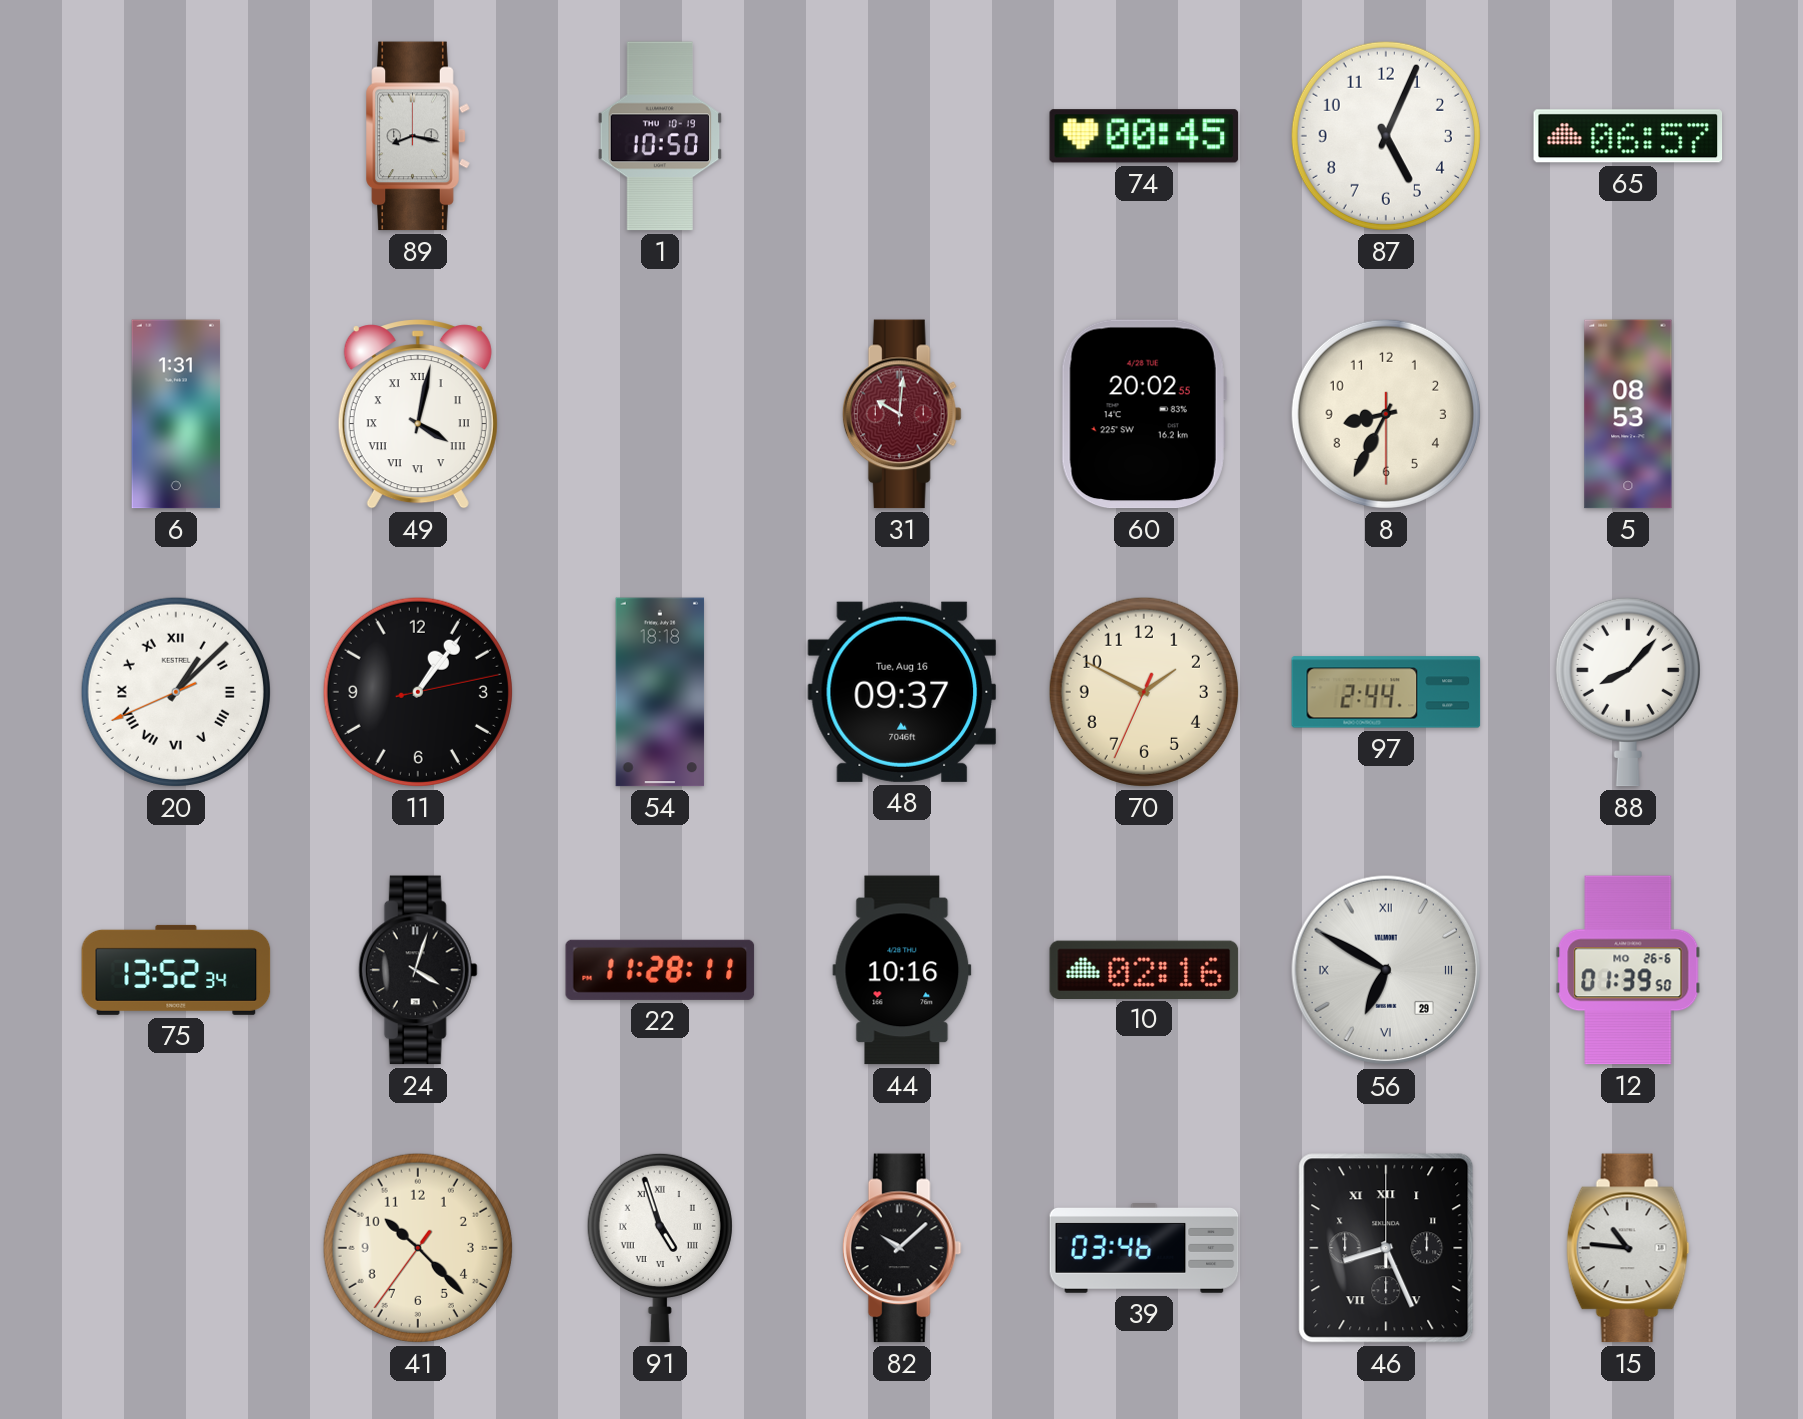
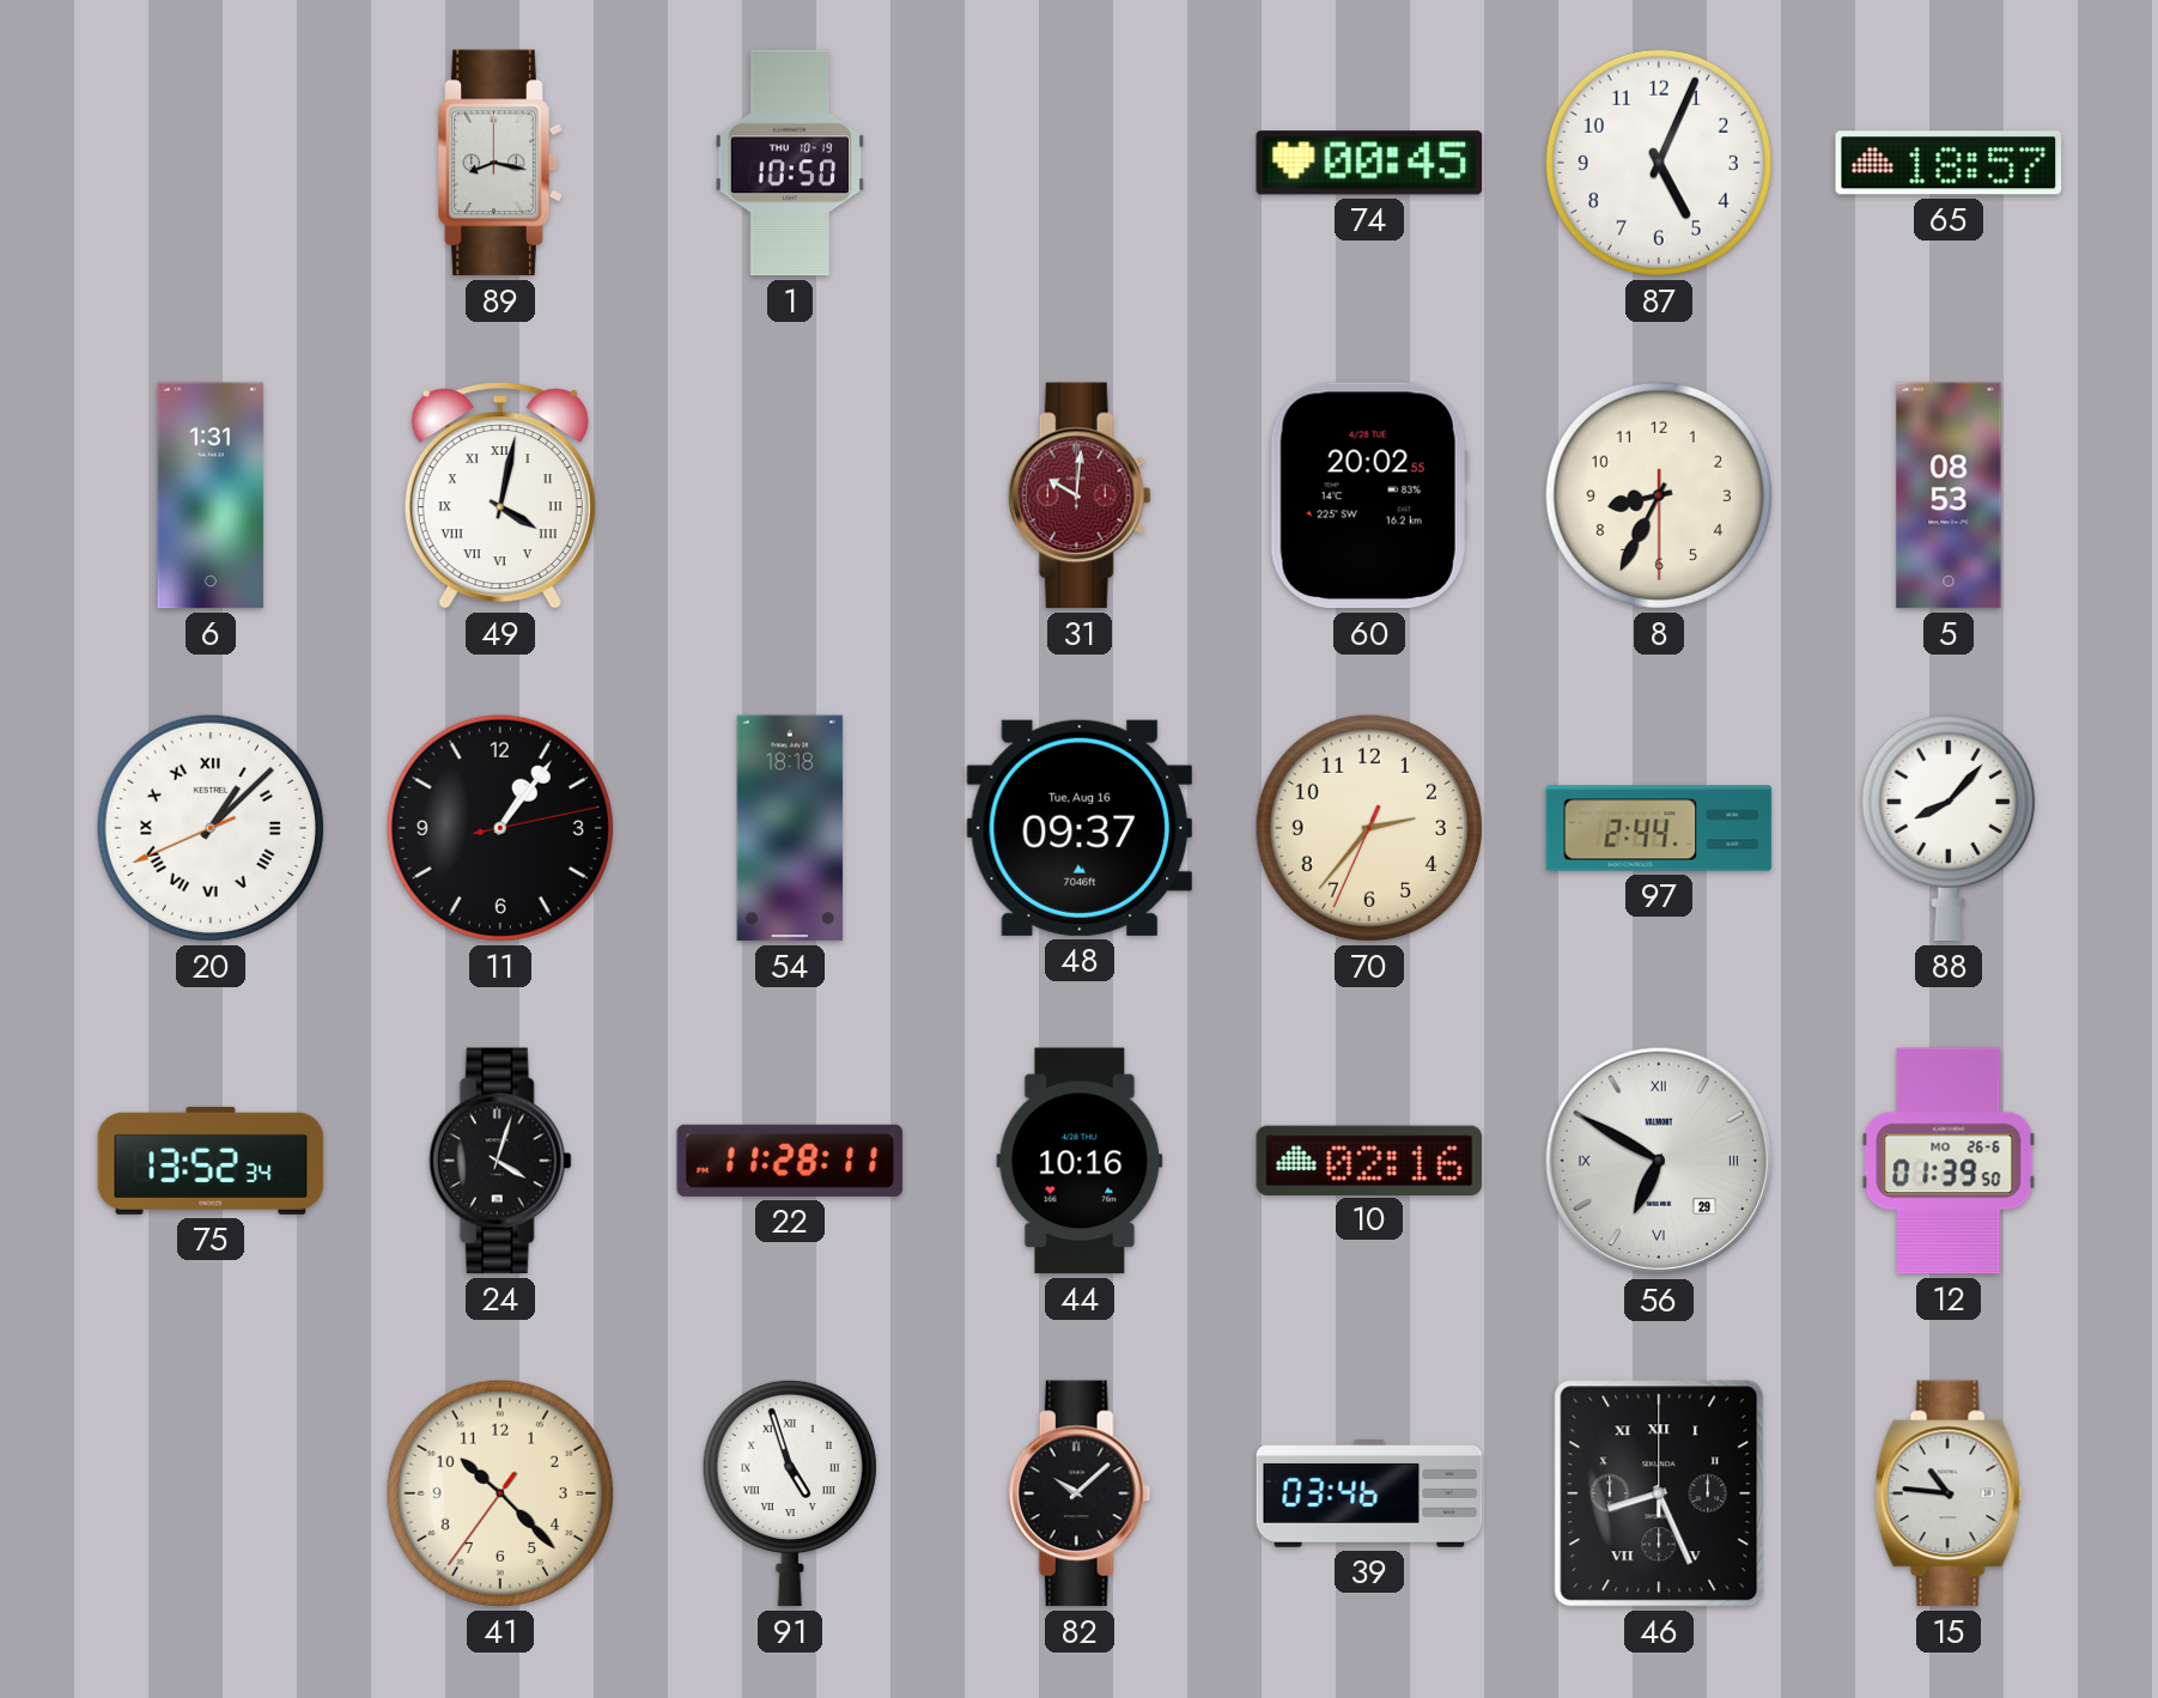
65: 06:57 -> 18:57 (1949, 163)
70: 1:49 -> 2:36 (1369, 828)
